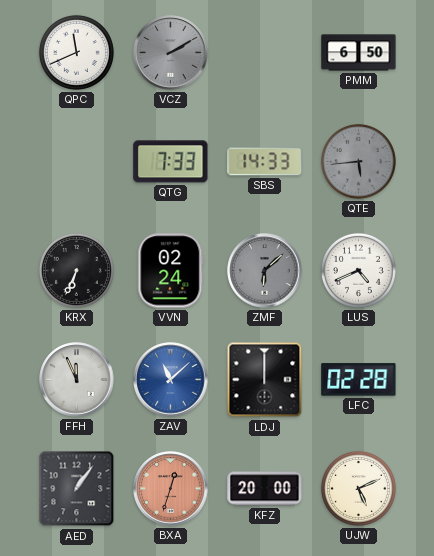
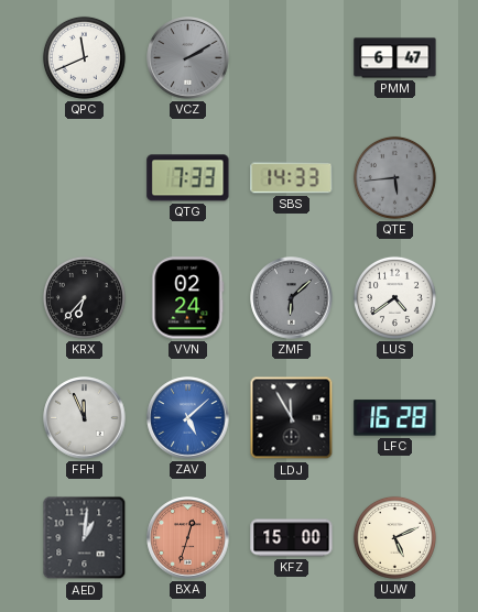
PMM: 6:50 -> 6:47 (395, 58)
KRX: 6:34 -> 6:37 (84, 297)
LUS: 4:41 -> 4:39 (394, 297)
ZAV: 11:08 -> 5:08 (188, 418)
LDJ: 12:00 -> 11:55 (292, 418)
LFC: 02:28 -> 16:28 (395, 418)
AED: 1:06 -> 1:01 (85, 538)
KFZ: 20:00 -> 15:00 (292, 538)
